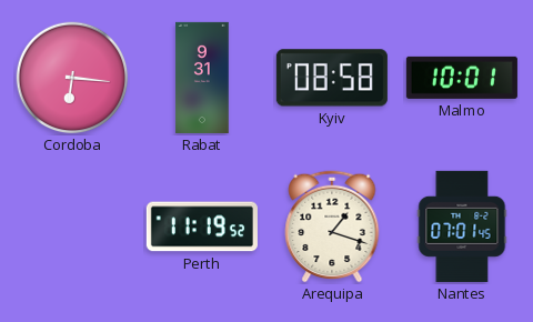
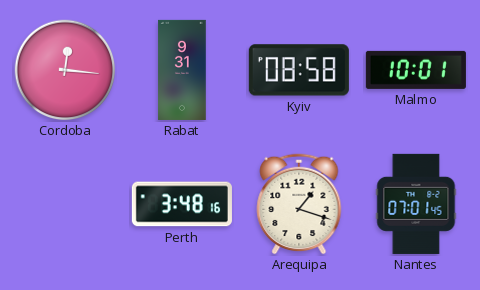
Cordoba: 6:16 -> 12:16 (65, 70)
Perth: 11:19 -> 3:48 (182, 204)
